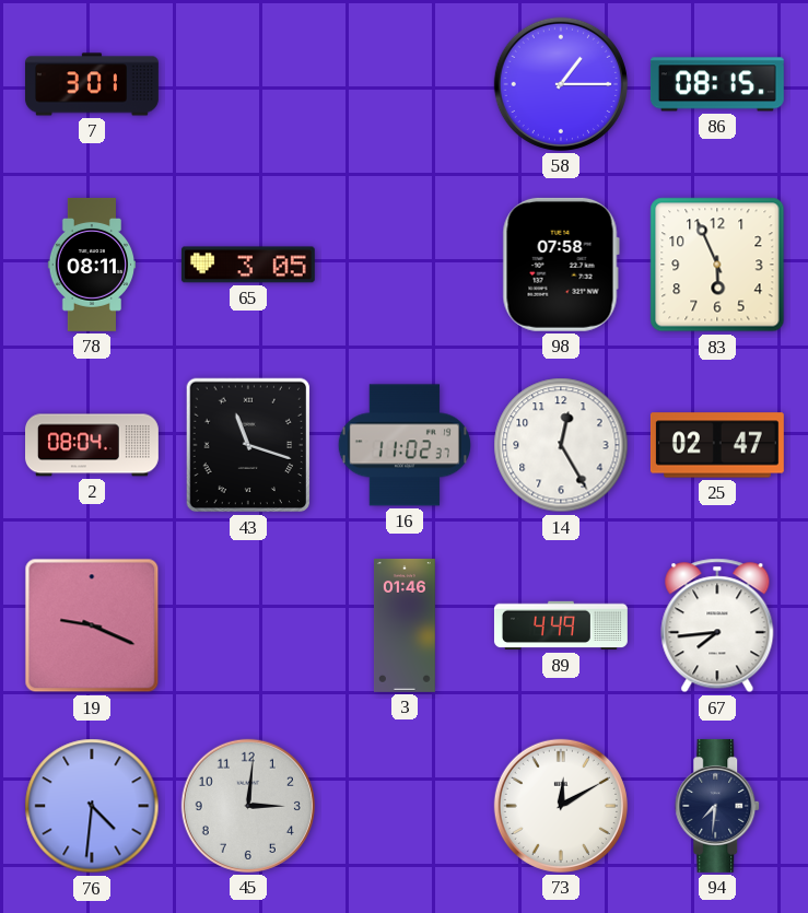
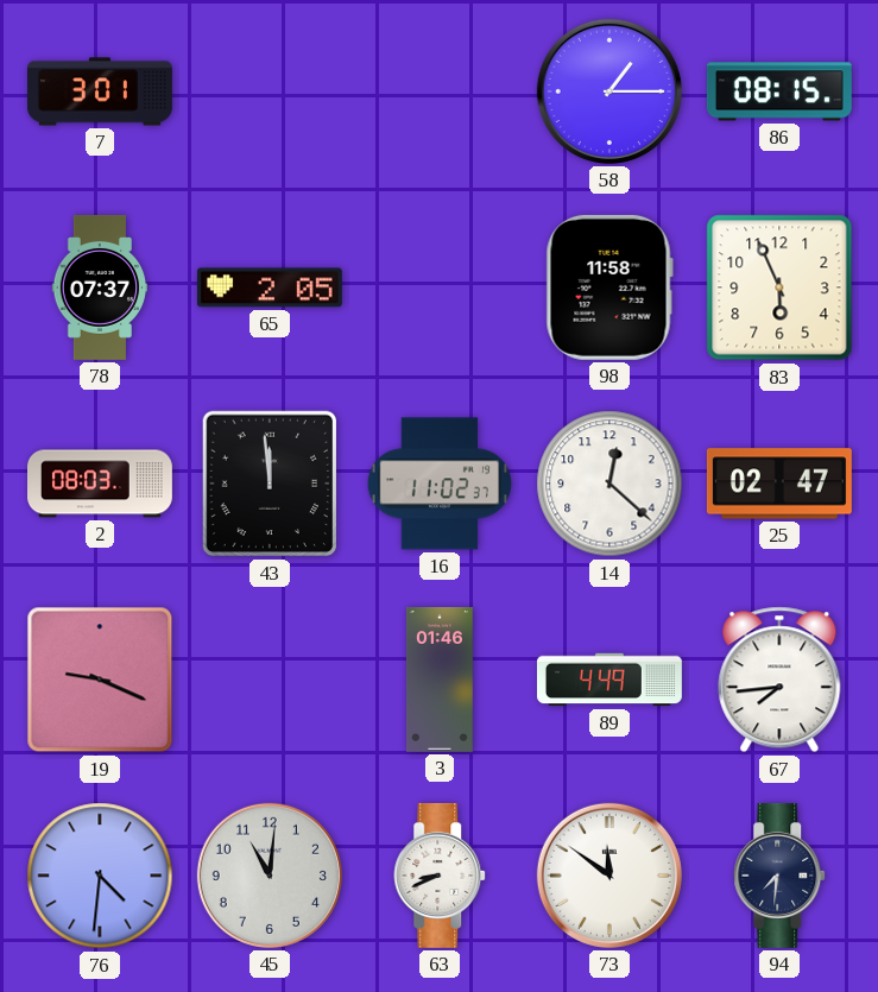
78: 08:11 -> 07:37 (99, 288)
65: 3:05 -> 2:05 (270, 288)
98: 07:58 -> 11:58 (609, 288)
2: 08:04 -> 08:03 (101, 484)
43: 11:18 -> 11:59 (269, 484)
14: 12:25 -> 12:22 (609, 484)
45: 3:01 -> 11:01 (270, 876)
63: none -> 8:41 (441, 876)
73: 12:10 -> 11:51 (609, 876)
